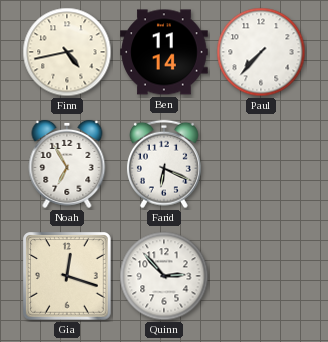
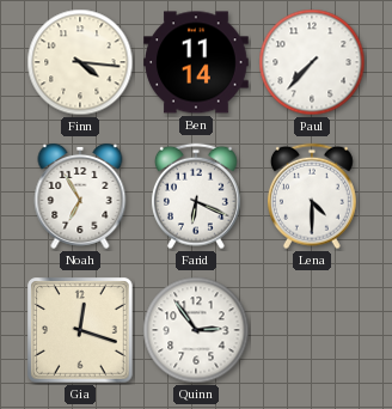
Finn: 4:43 -> 4:16 (80, 62)
Lena: none -> 4:30 (312, 196)
Quinn: 2:53 -> 2:54 (196, 330)
